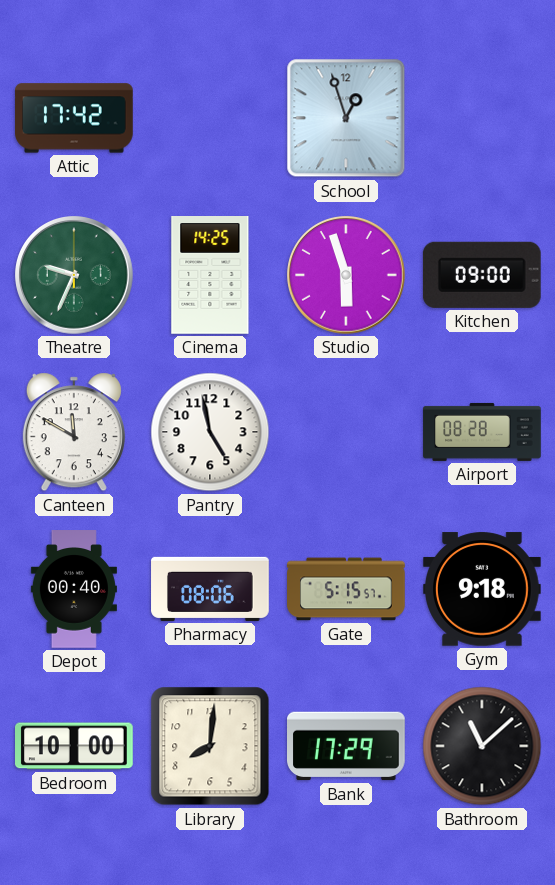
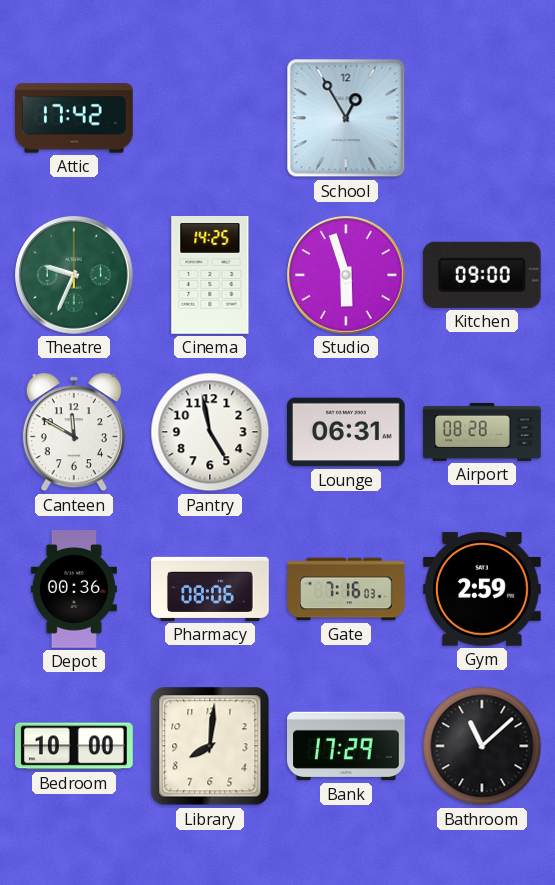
School: 12:57 -> 12:55 (346, 118)
Lounge: none -> 06:31 (347, 432)
Depot: 00:40 -> 00:36 (74, 589)
Gate: 5:15 -> 7:16 (346, 589)
Gym: 9:18 -> 2:59 (483, 589)
